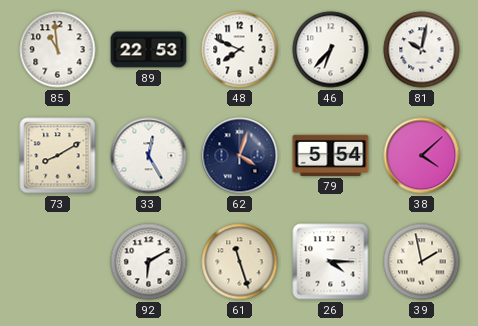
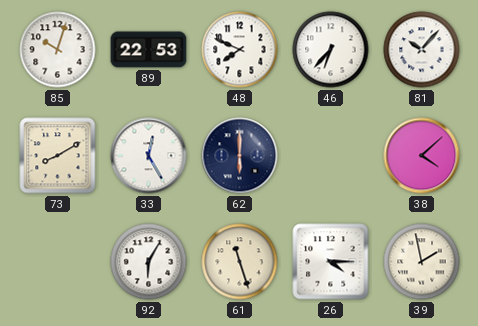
85: 10:59 -> 10:03 (58, 50)
81: 10:02 -> 10:07 (422, 50)
62: 4:03 -> 6:00 (240, 156)
79: 5:54 -> none (331, 155)
92: 6:10 -> 6:05 (149, 262)
